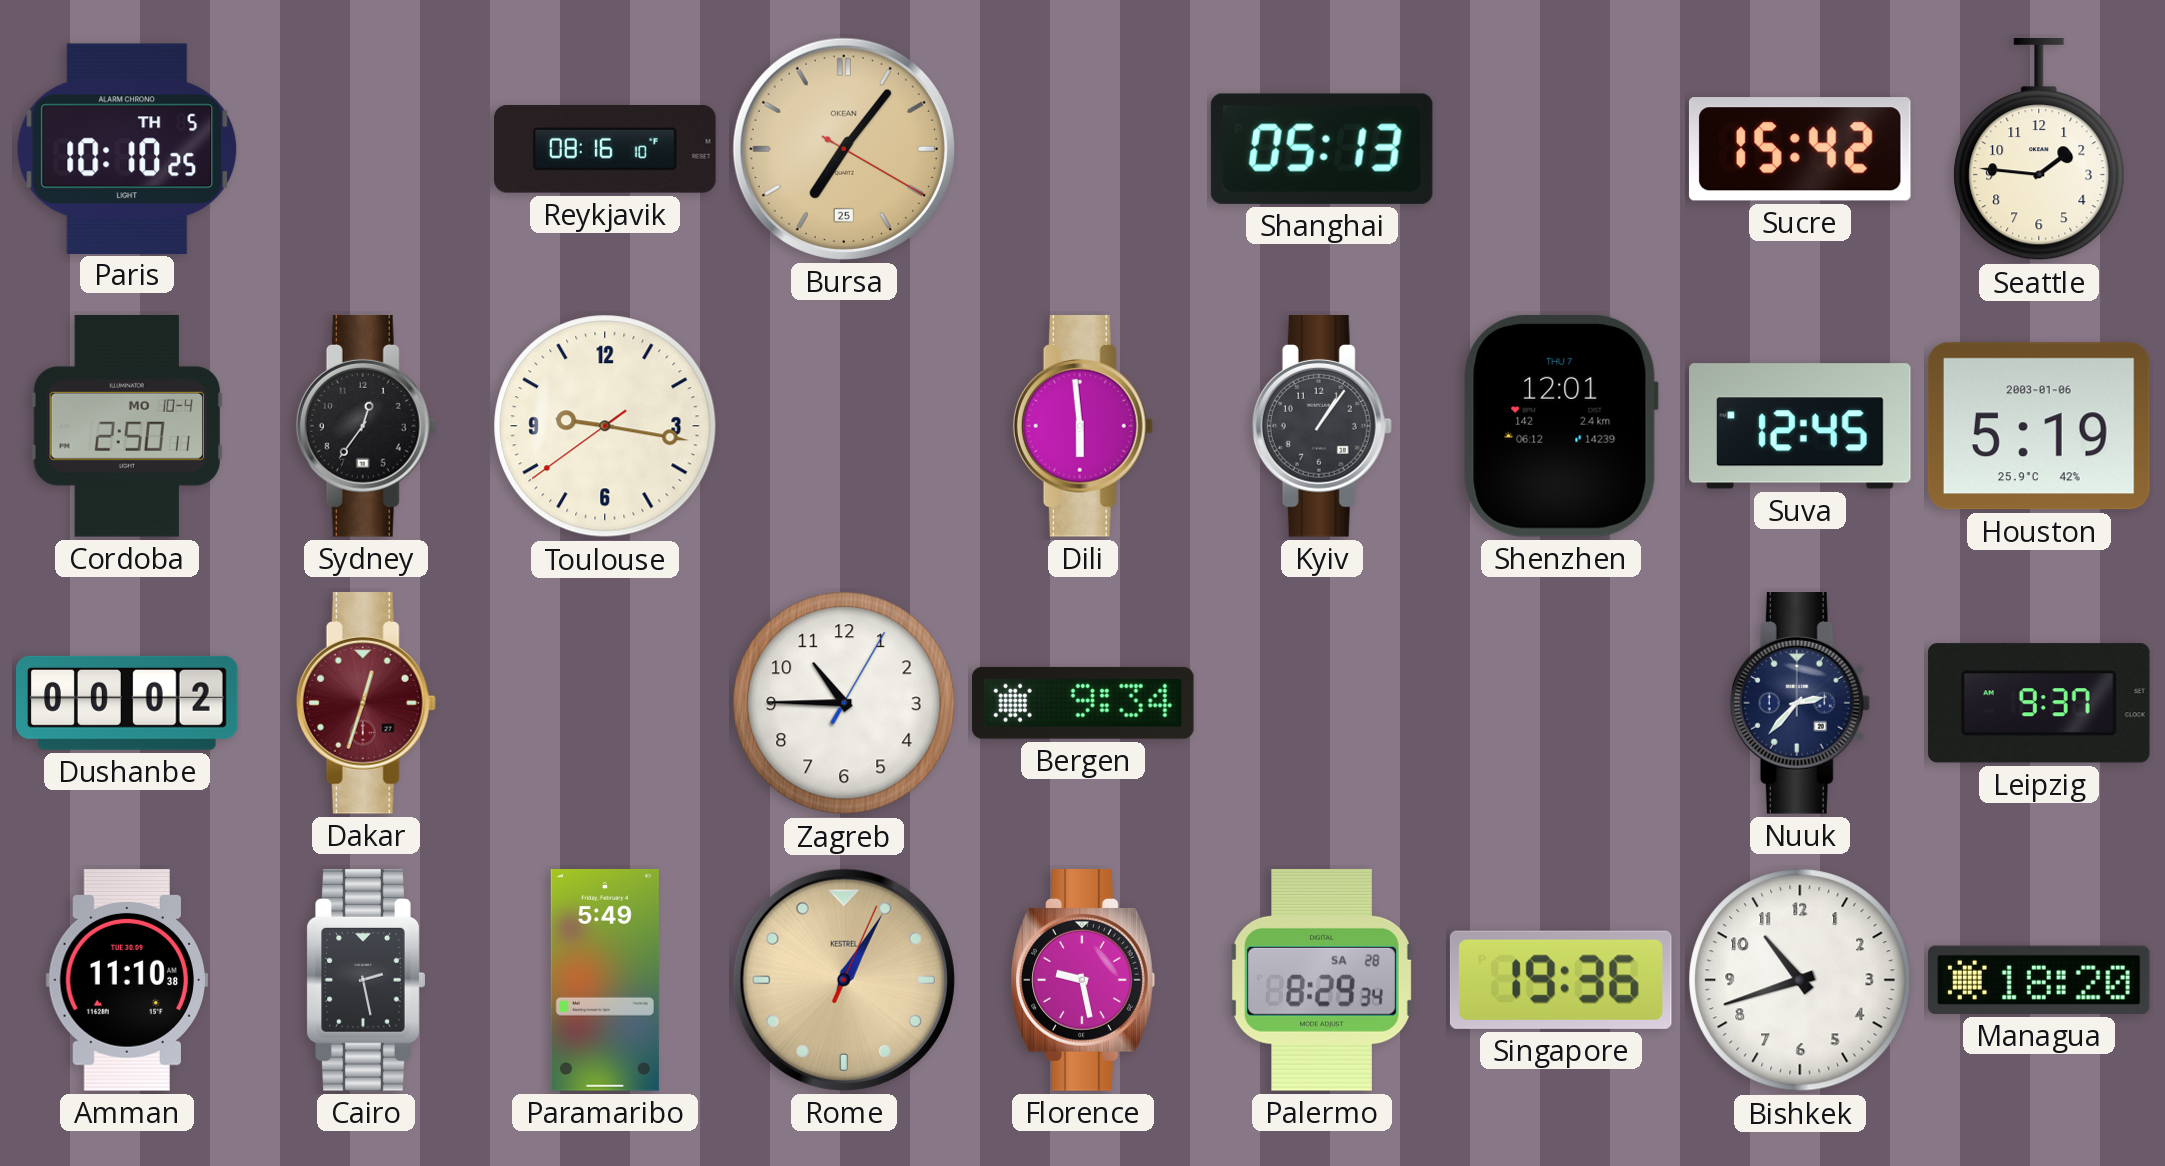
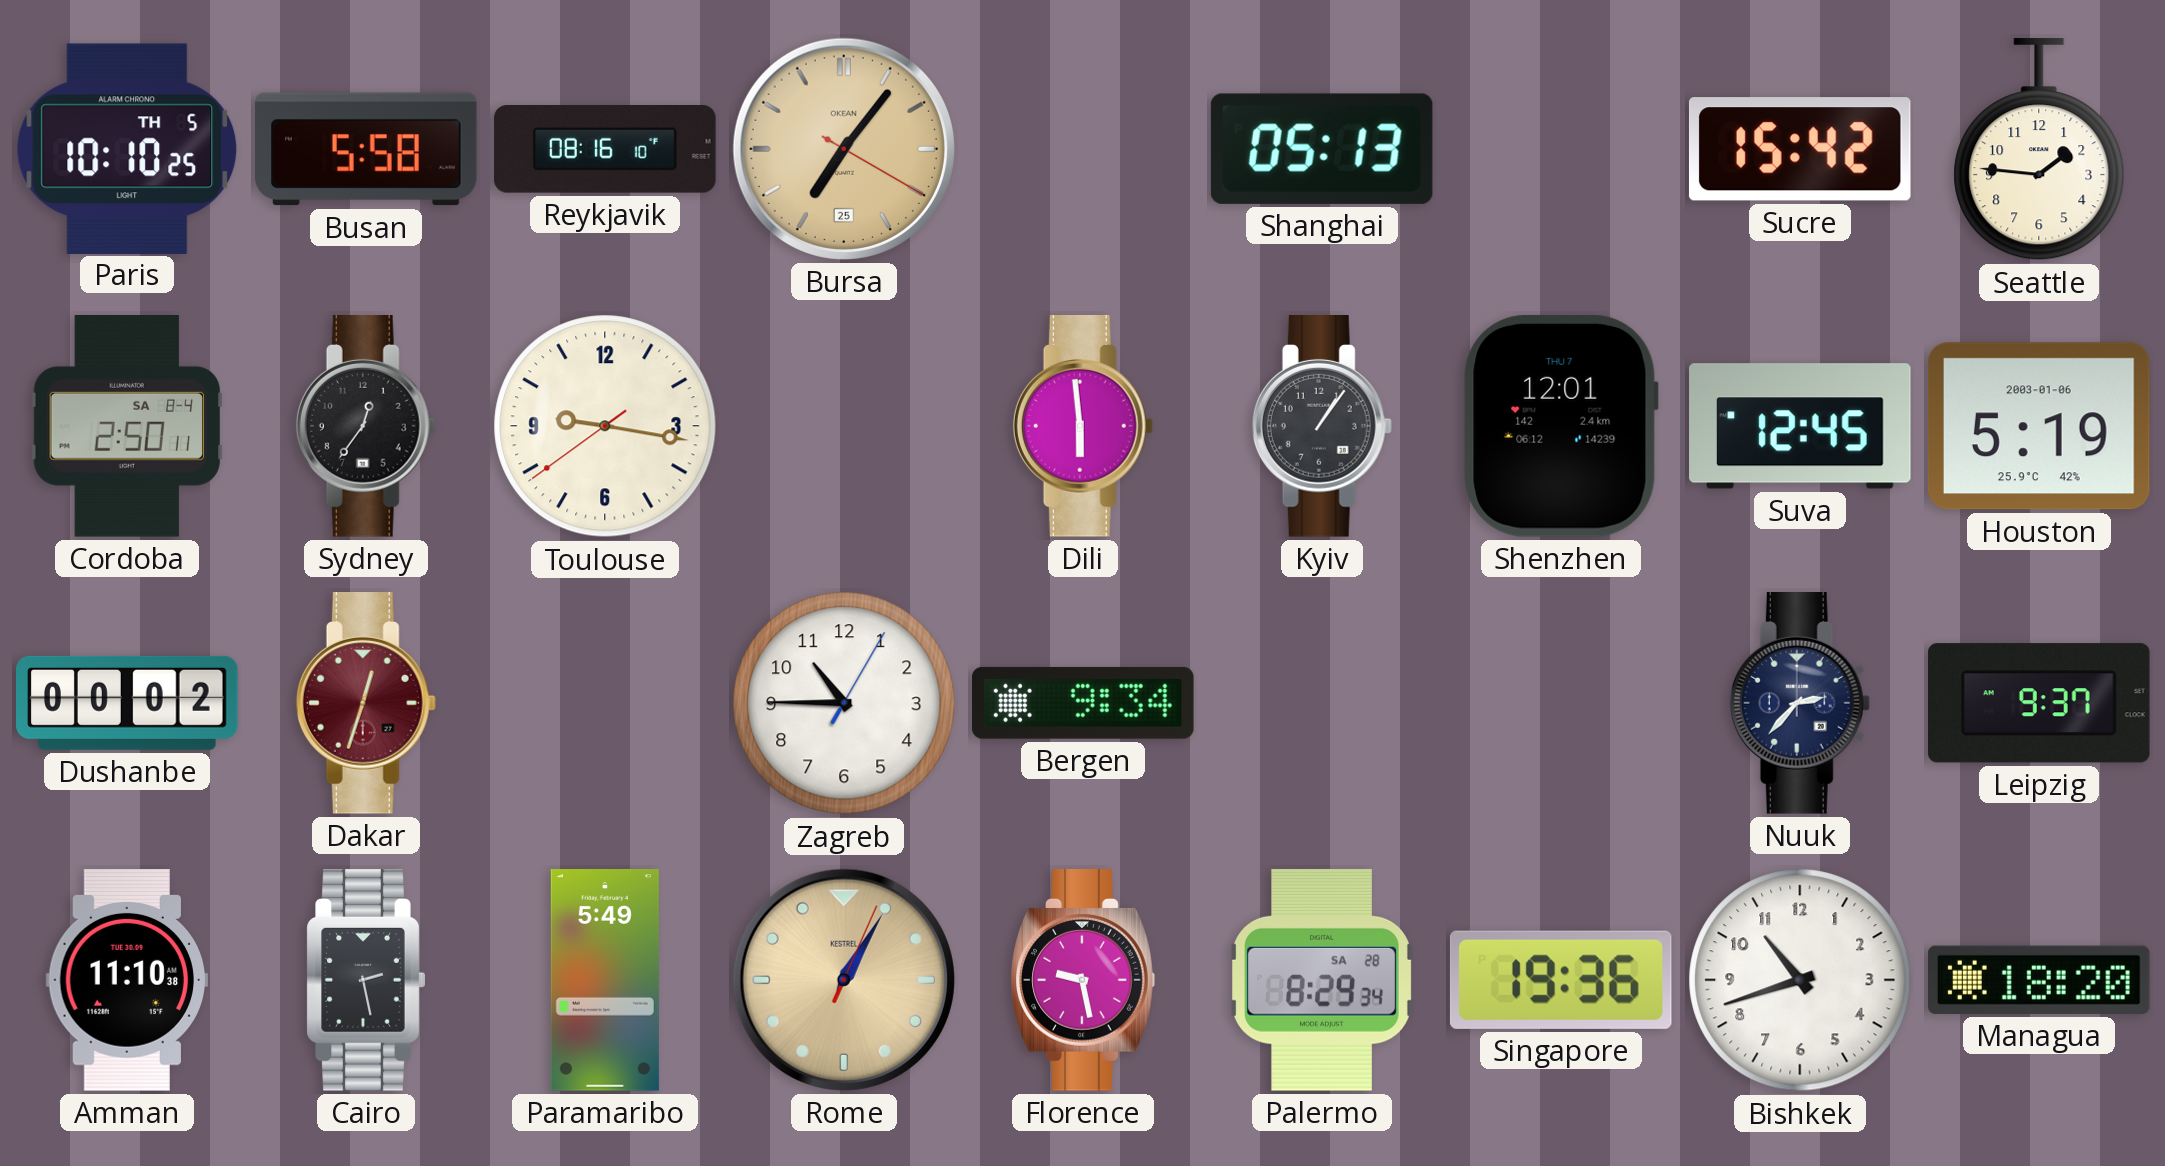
Busan: none -> 5:58 (367, 149)
Cordoba date: MO 10-4 -> SA 8-4 (126, 427)
